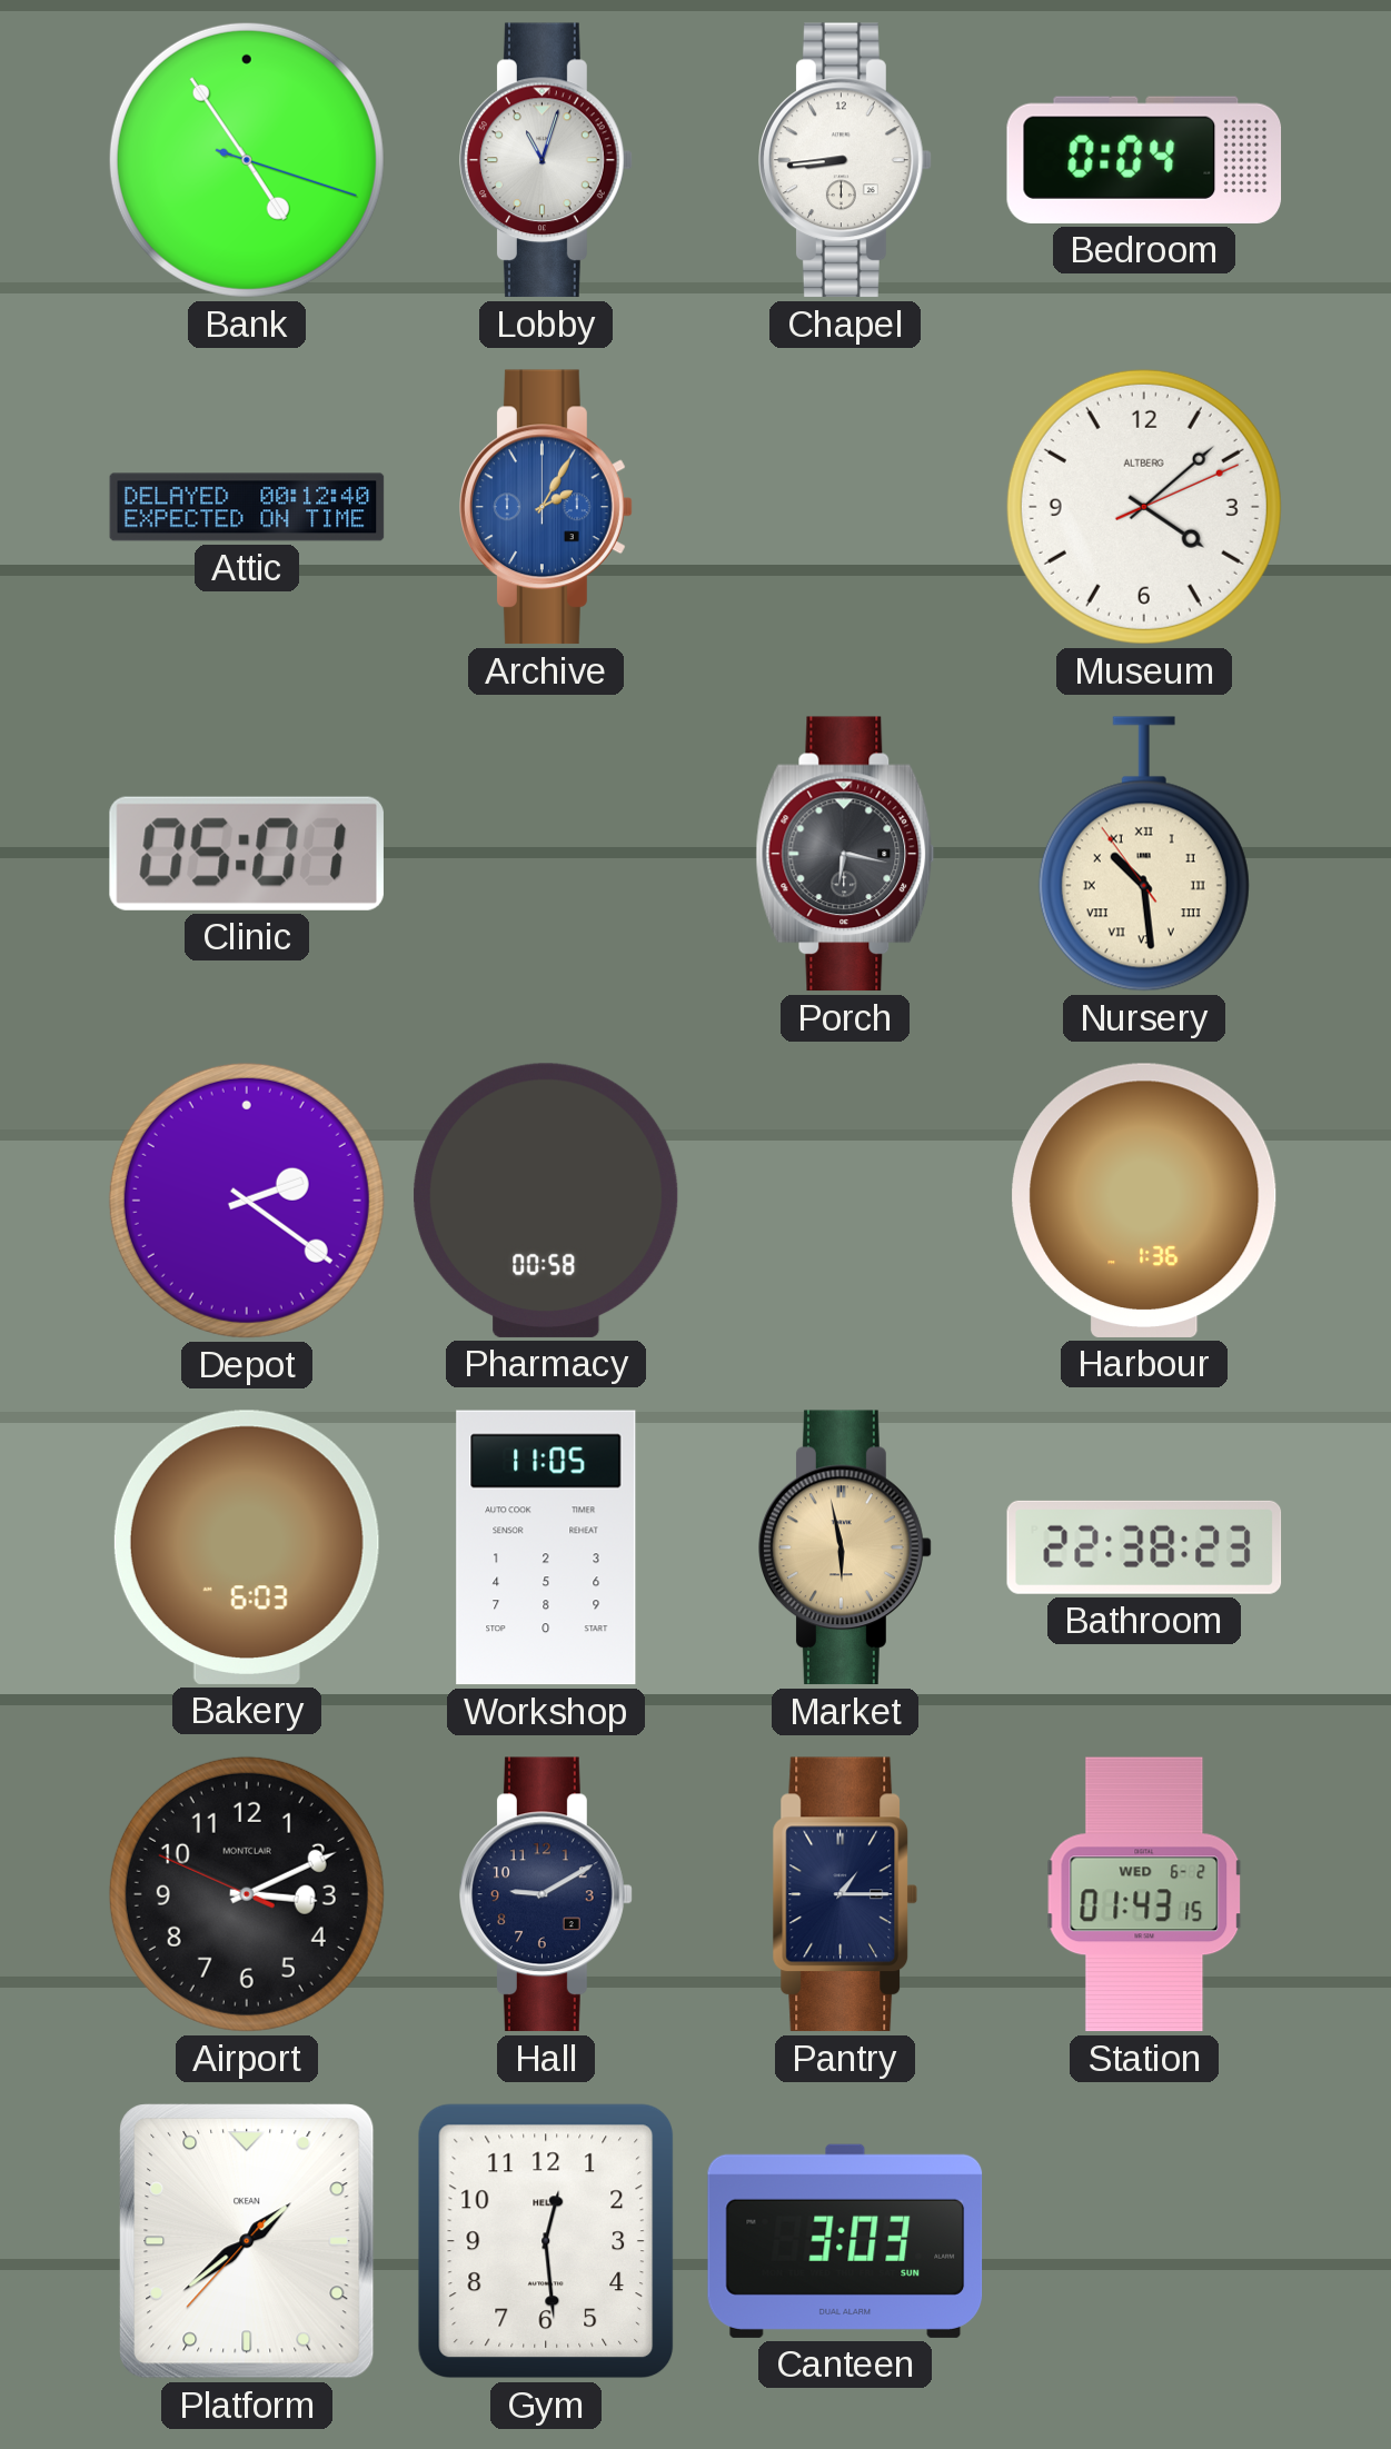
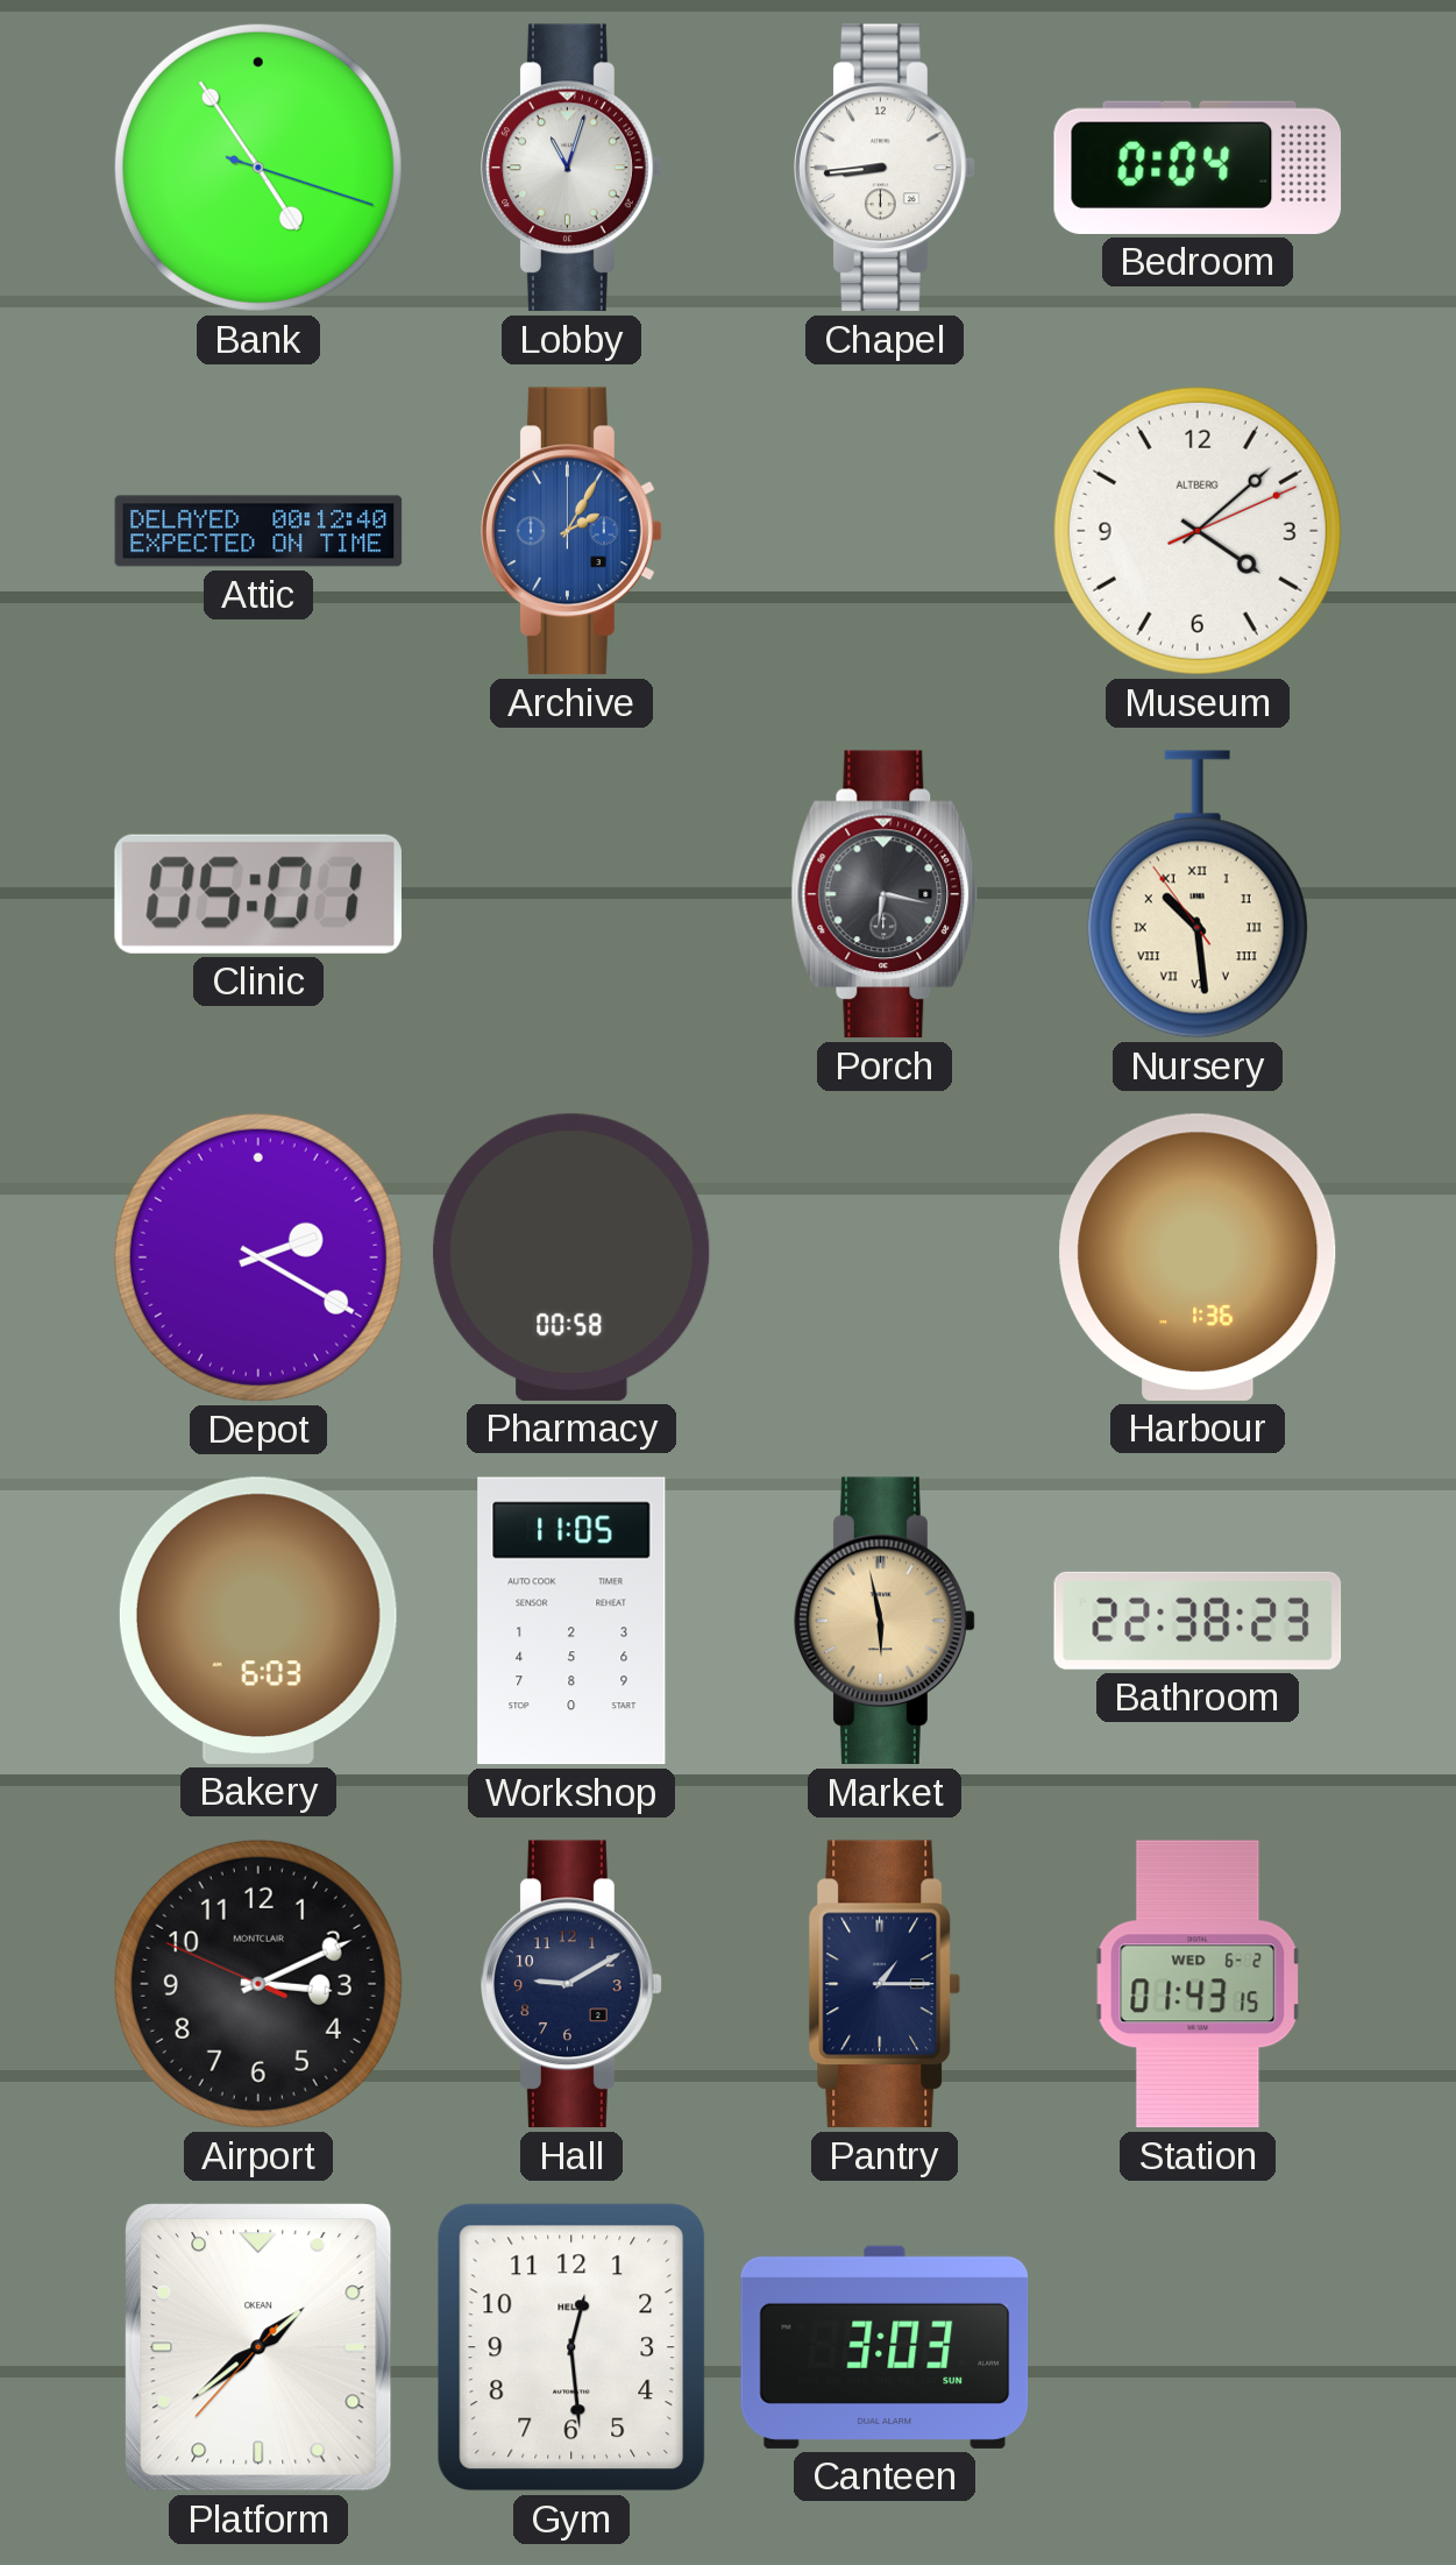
Depot: 2:21 -> 2:20 (258, 1257)
